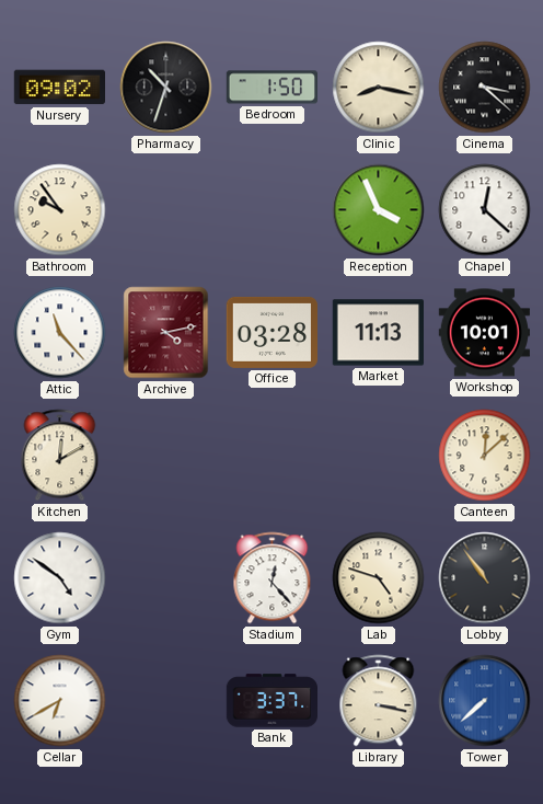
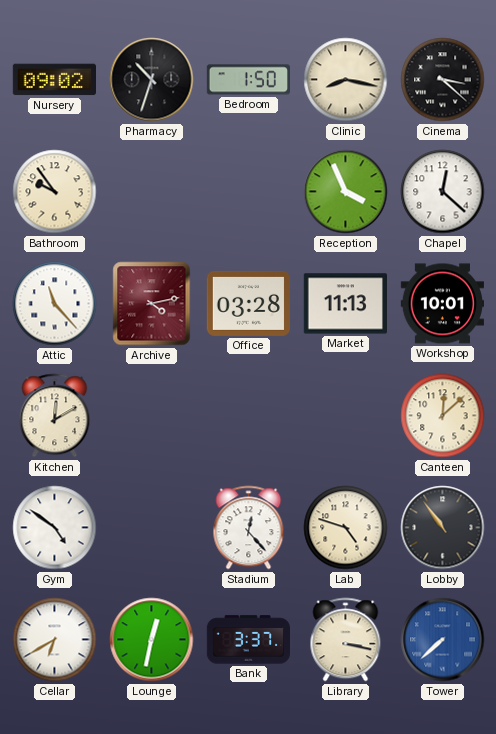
Lounge: none -> 12:32 (152, 640)
